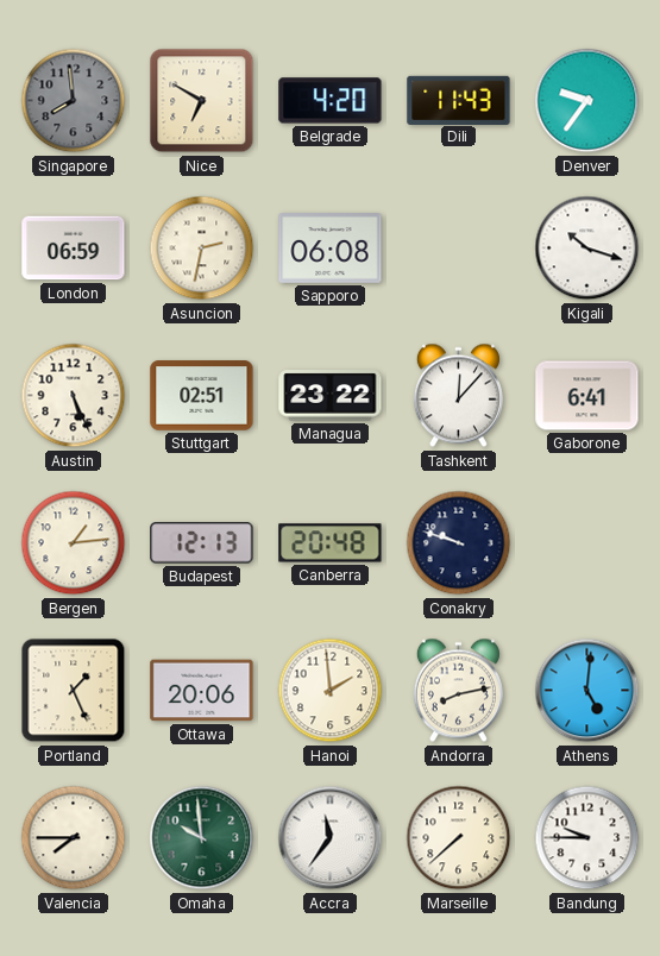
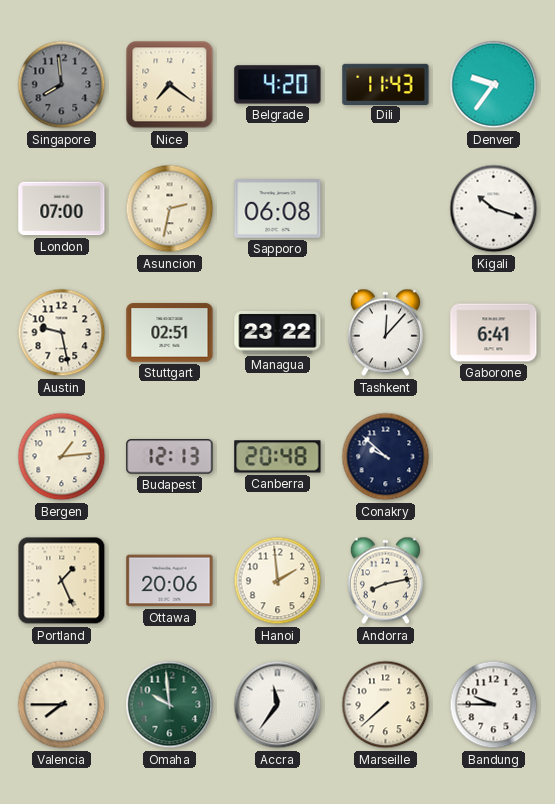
Nice: 6:50 -> 7:21 (170, 85)
London: 06:59 -> 07:00 (62, 209)
Austin: 5:26 -> 9:28 (62, 333)
Conakry: 9:48 -> 9:52 (386, 457)
Athens: 5:01 -> none (587, 691)
